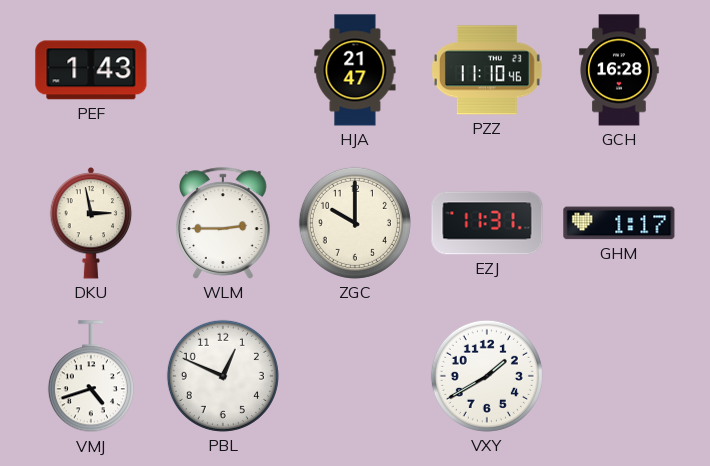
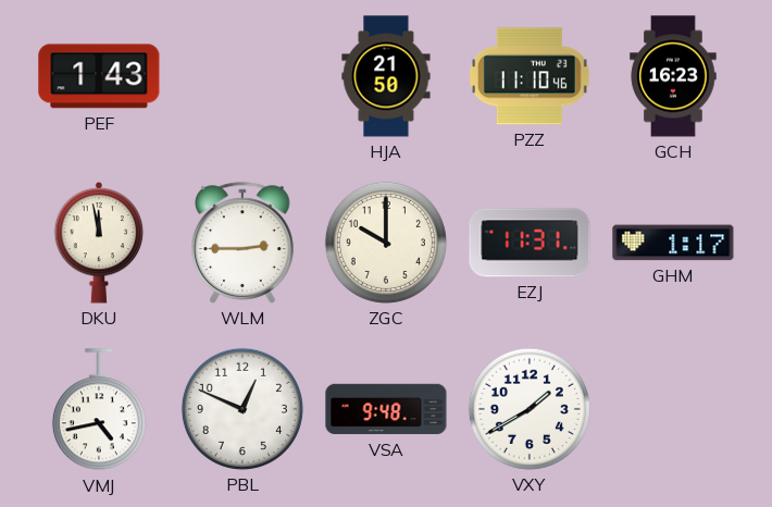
HJA: 21:47 -> 21:50 (386, 76)
GCH: 16:28 -> 16:23 (673, 76)
DKU: 2:58 -> 11:58 (99, 244)
VMJ: 4:42 -> 4:43 (99, 410)
VSA: none -> 9:48 (386, 409)
